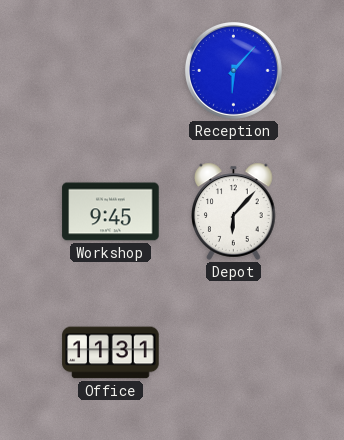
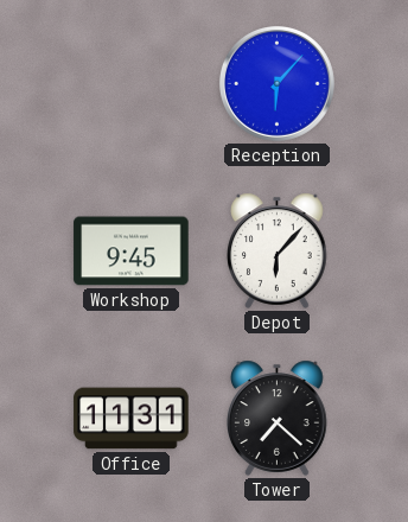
Tower: none -> 7:22 (278, 418)
